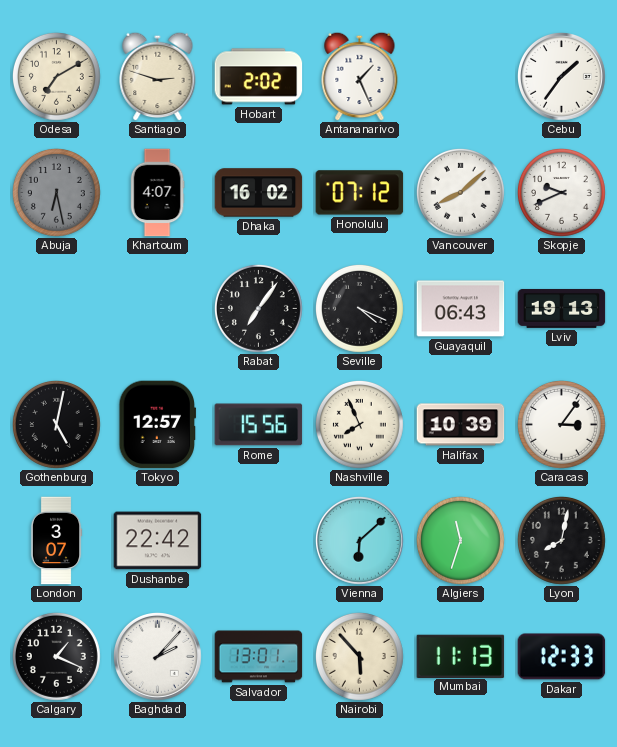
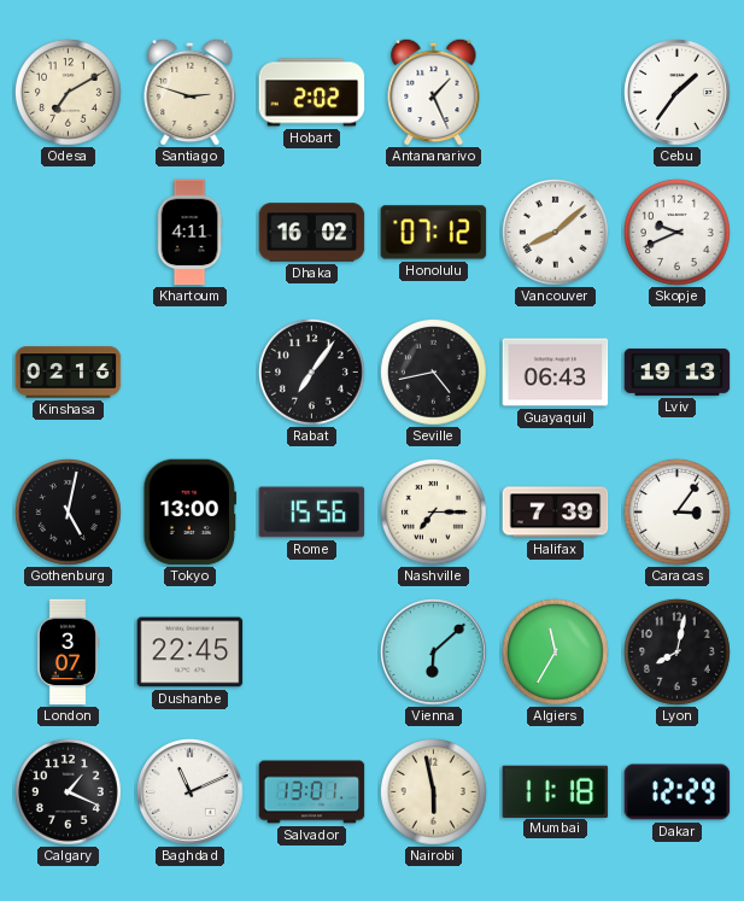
Abuja: 6:28 -> none (56, 192)
Khartoum: 4:07 -> 4:11 (189, 233)
Kinshasa: none -> 02:16 (69, 373)
Seville: 4:19 -> 4:43 (433, 371)
Tokyo: 12:57 -> 13:00 (191, 513)
Nashville: 7:56 -> 7:15 (433, 511)
Halifax: 10:39 -> 7:39 (556, 513)
Dushanbe: 22:42 -> 22:45 (191, 653)
Algiers: 11:33 -> 11:35 (555, 651)
Baghdad: 2:07 -> 11:11 (191, 792)
Nairobi: 5:53 -> 5:58 (433, 791)
Mumbai: 11:13 -> 11:18 (556, 791)
Dakar: 12:33 -> 12:29 (678, 792)
